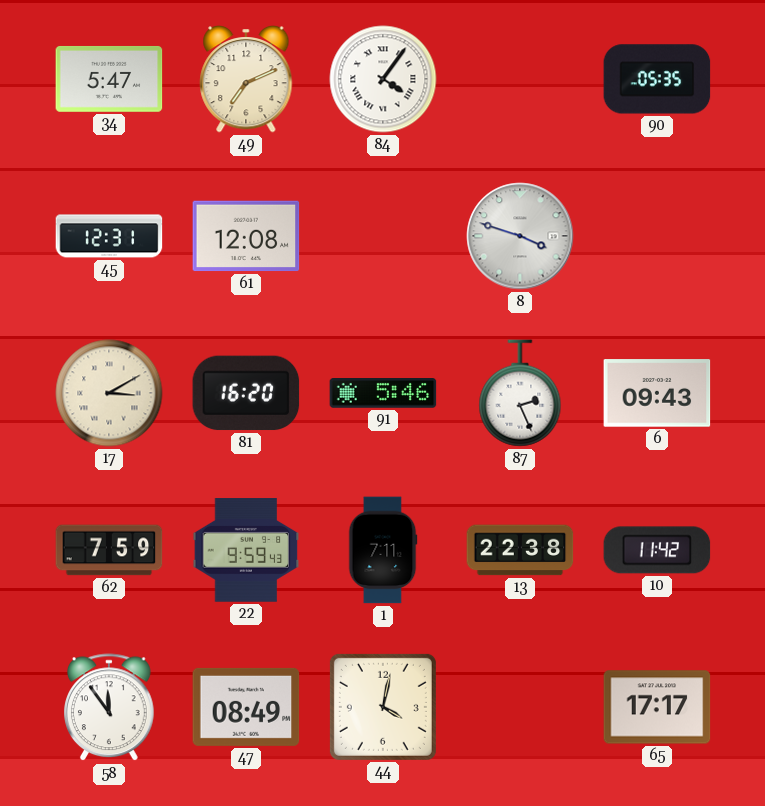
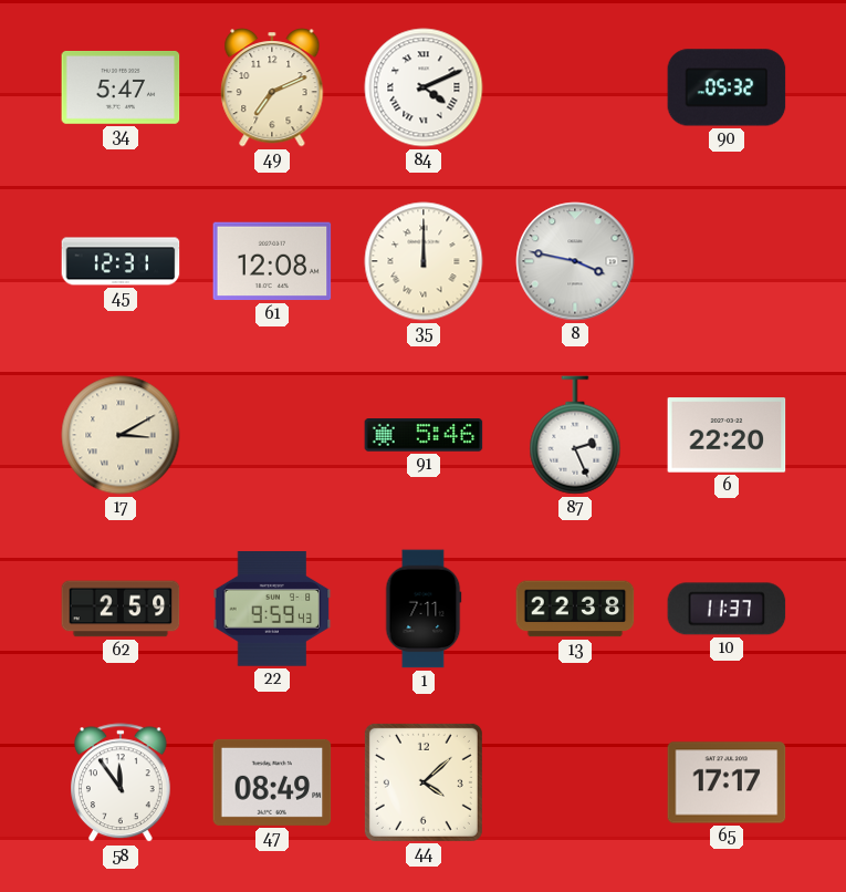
84: 4:06 -> 4:11 (424, 87)
90: 05:35 -> 05:32 (727, 87)
35: none -> 12:00 (424, 261)
8: 3:48 -> 3:47 (575, 261)
81: 16:20 -> none (246, 393)
6: 09:43 -> 22:20 (727, 435)
62: 7:59 -> 2:59 (121, 609)
10: 11:42 -> 11:37 (727, 609)
44: 4:02 -> 4:08 (424, 782)
